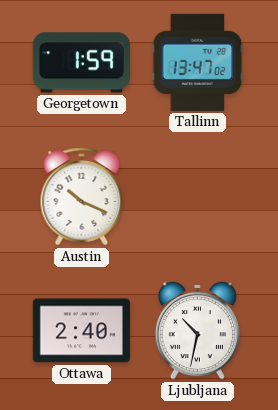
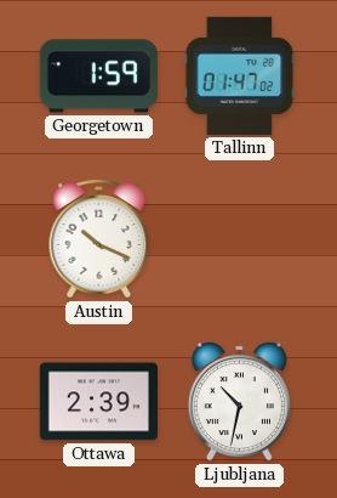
Tallinn: 13:47 -> 01:47 (240, 75)
Ottawa: 2:40 -> 2:39 (98, 402)
